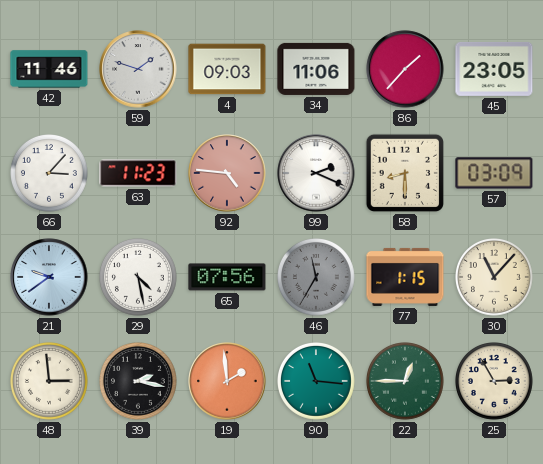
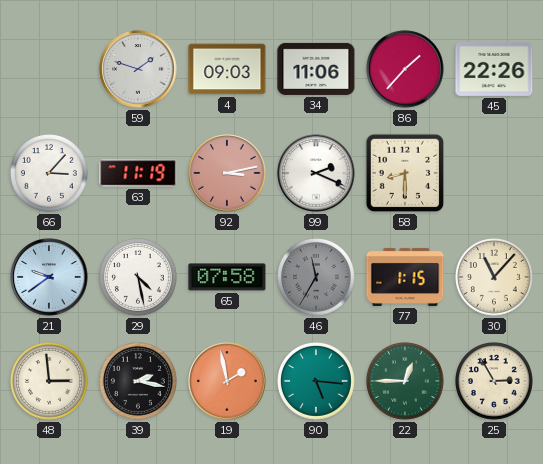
42: 11:46 -> none (49, 69)
45: 23:05 -> 22:26 (494, 69)
63: 11:23 -> 11:19 (138, 173)
92: 4:46 -> 3:13 (227, 173)
57: 03:09 -> none (494, 173)
65: 07:56 -> 07:58 (227, 277)
19: 1:59 -> 1:58 (227, 381)
90: 11:16 -> 5:16 (317, 382)
